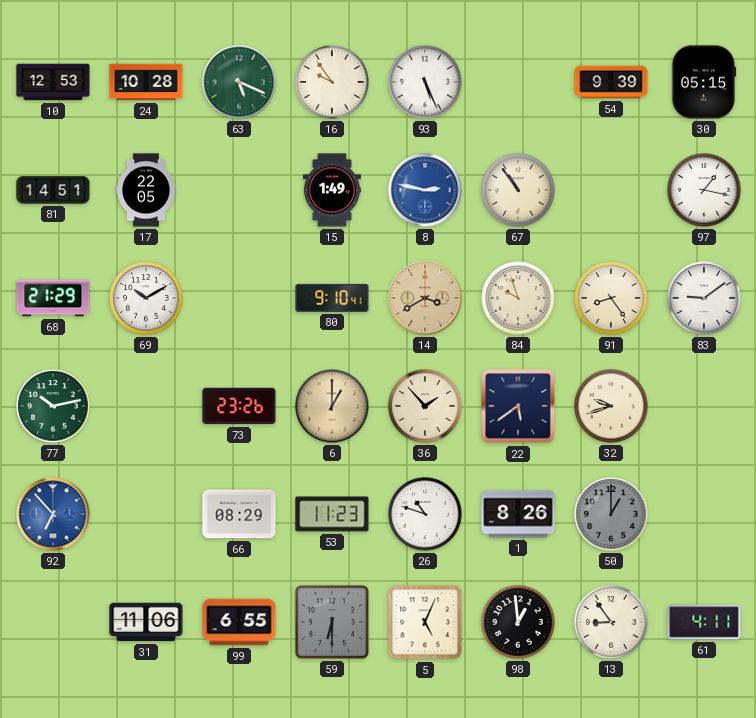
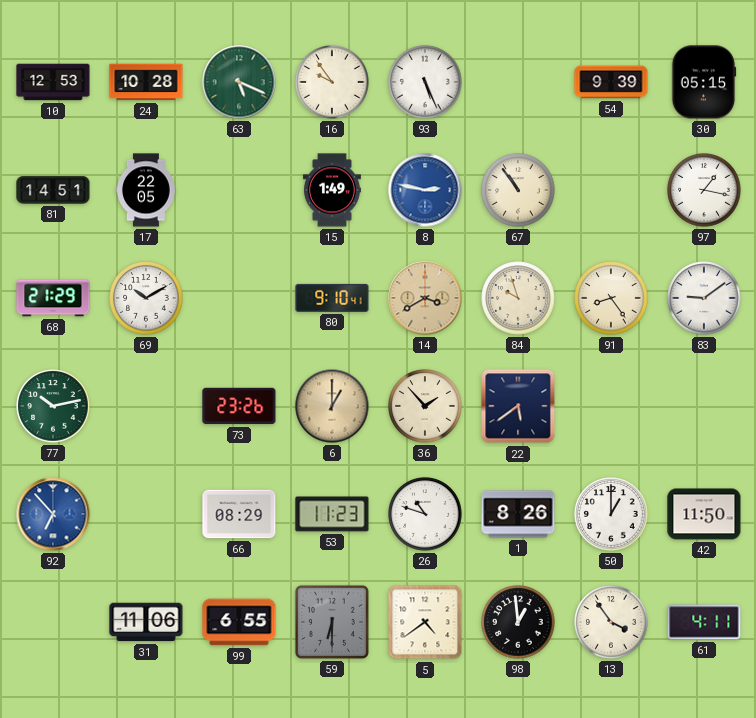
32: 9:42 -> none (611, 406)
50 dial: grey -> white (611, 514)
42: none -> 11:50 (704, 514)
5: 5:04 -> 4:39 (425, 622)
13: 8:54 -> 3:54 (611, 622)
